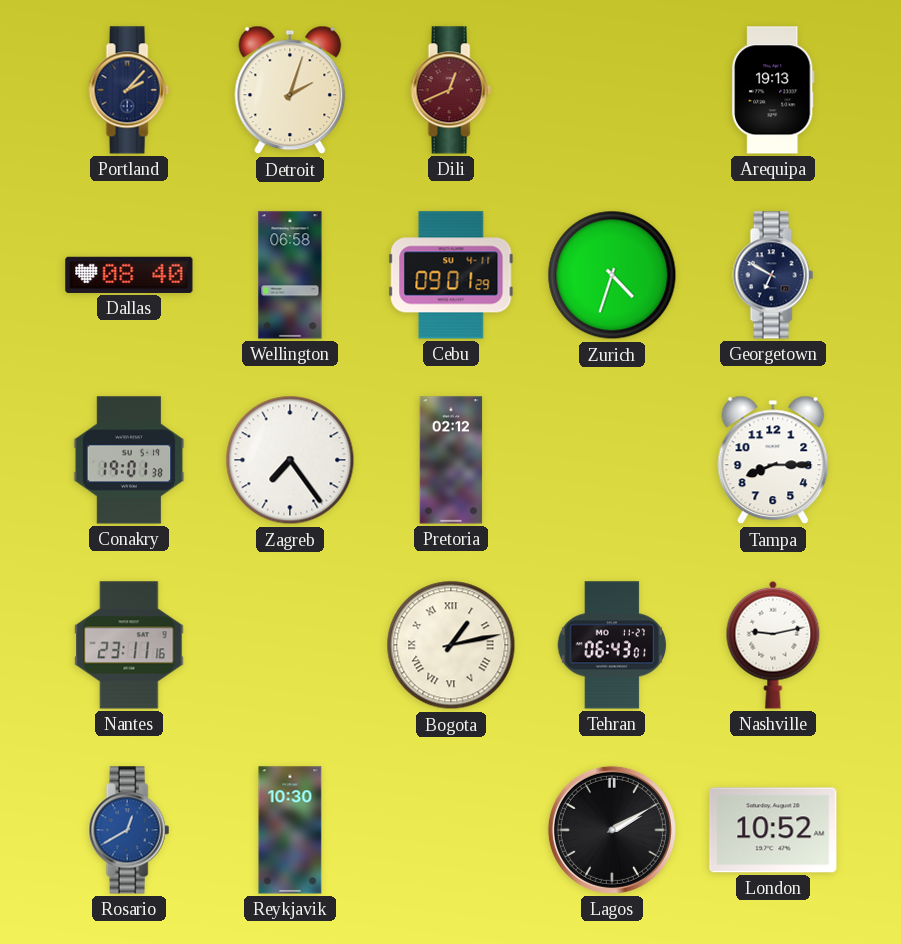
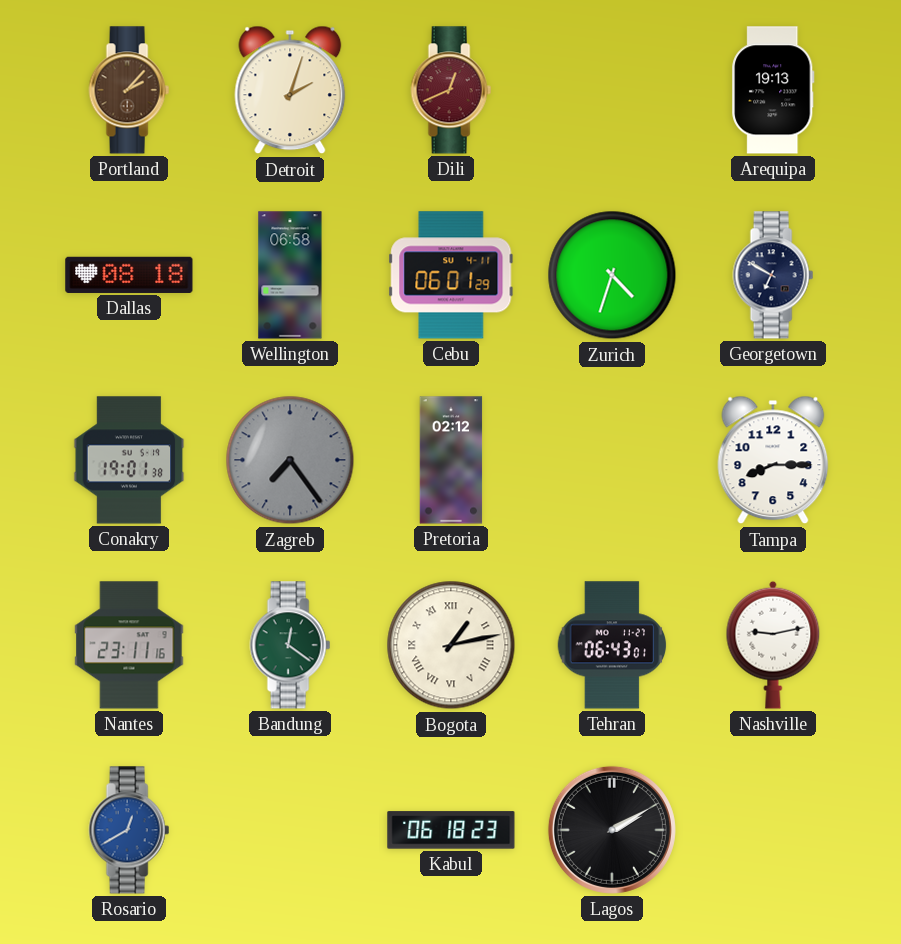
Portland dial: navy -> brown (129, 90)
Dallas: 08:40 -> 08:18 (129, 275)
Cebu: 09:01 -> 06:01 (451, 275)
Zagreb dial: white -> grey (290, 460)
Bandung: none -> 12:21 (290, 645)
Reykjavik: 10:30 -> none (290, 830)
Kabul: none -> 06:18 (451, 830)
London: 10:52 -> none (773, 830)
